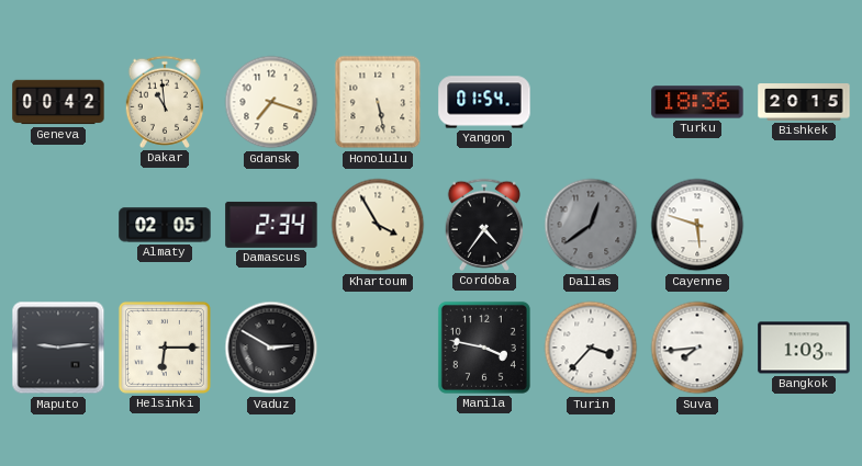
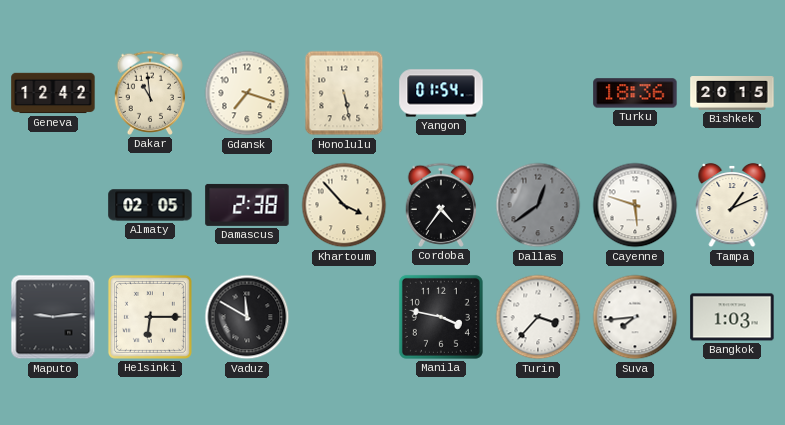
Geneva: 00:42 -> 12:42 (53, 93)
Damascus: 2:34 -> 2:38 (247, 205)
Khartoum: 3:55 -> 3:53 (344, 205)
Tampa: none -> 1:11 (732, 205)
Vaduz: 2:50 -> 11:50 (247, 317)
